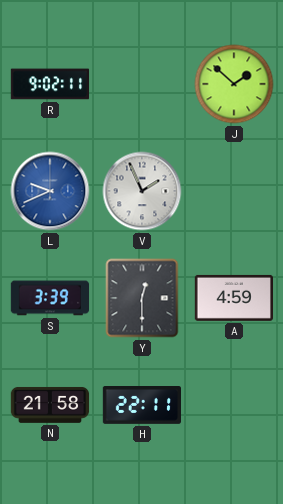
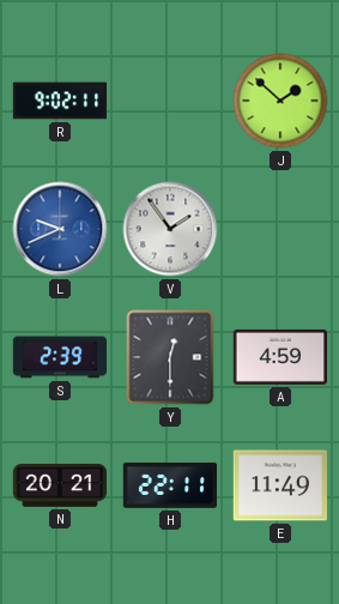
V: 1:56 -> 1:54 (170, 229)
S: 3:39 -> 2:39 (60, 357)
N: 21:58 -> 20:21 (60, 485)
E: none -> 11:49 (279, 485)
